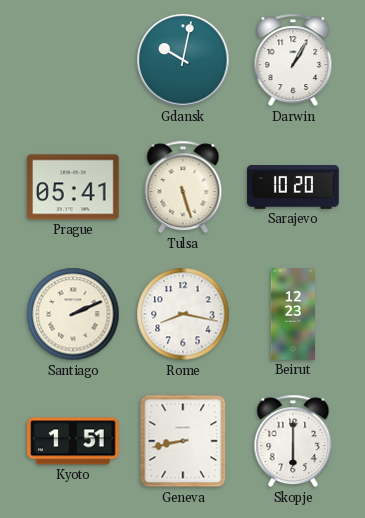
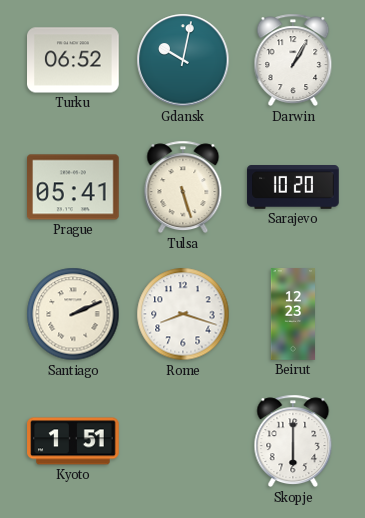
Turku: none -> 06:52 (73, 60)
Rome: 8:17 -> 8:18 (183, 314)
Geneva: 8:43 -> none (183, 441)
